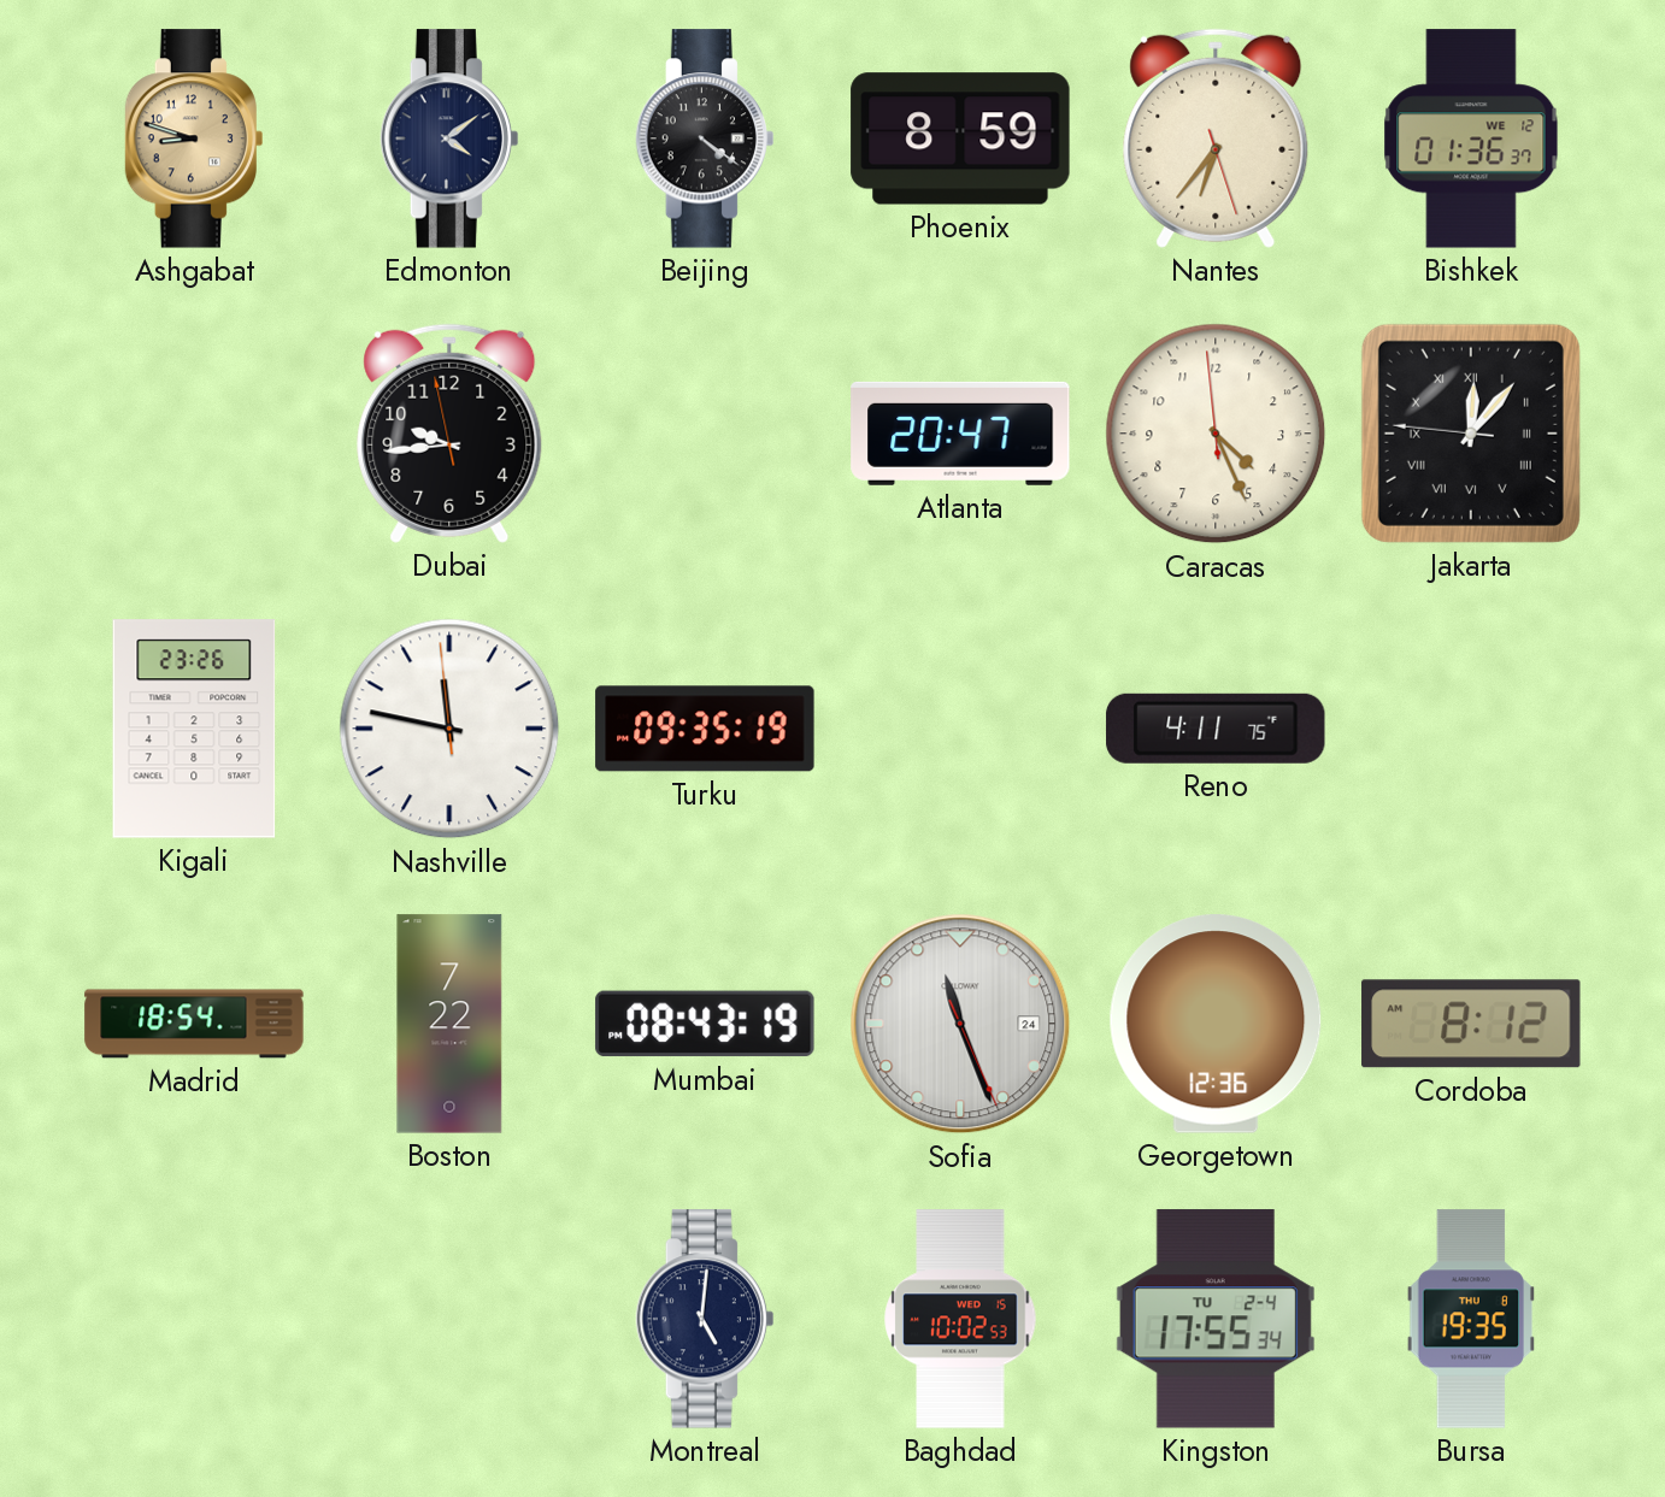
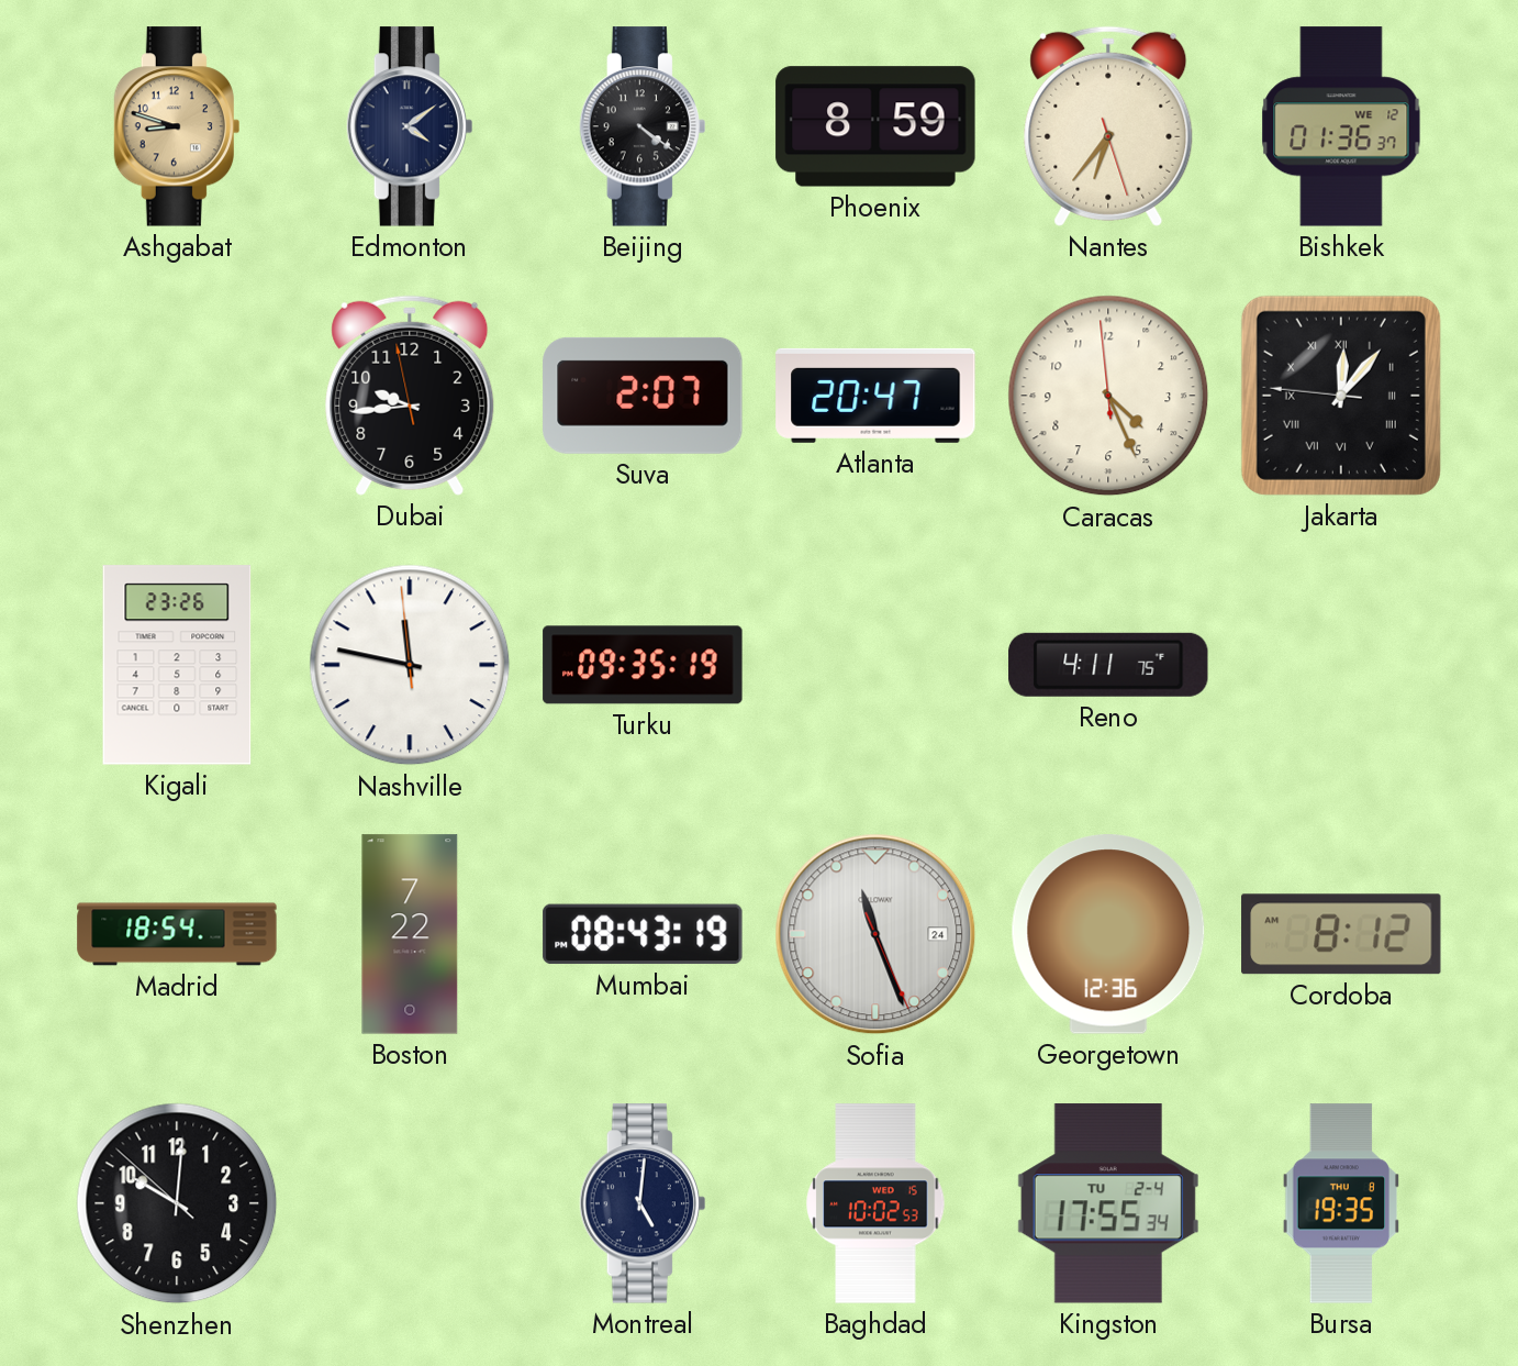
Suva: none -> 2:07 (643, 396)
Shenzhen: none -> 10:00 (177, 1203)
